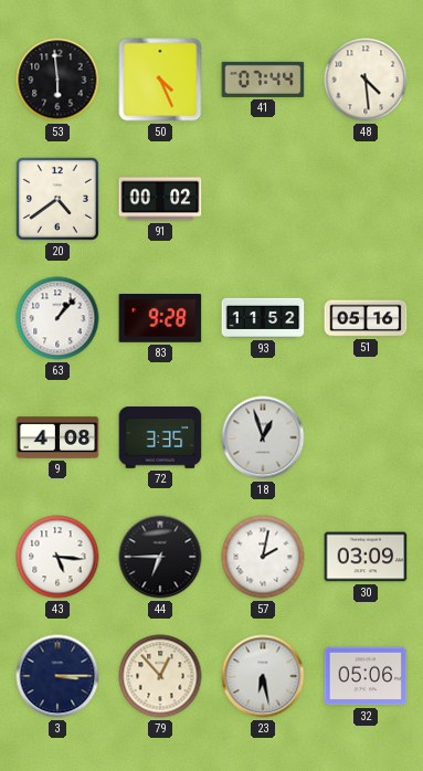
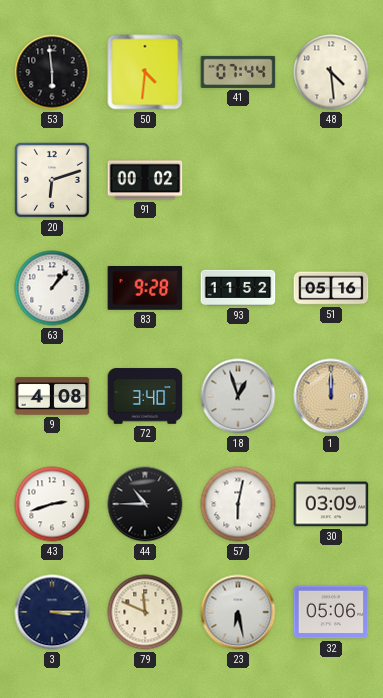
50: 4:26 -> 4:31 (145, 72)
20: 4:39 -> 6:12 (52, 180)
72: 3:35 -> 3:40 (145, 396)
1: none -> 12:00 (331, 396)
43: 5:16 -> 2:42 (52, 504)
44: 6:45 -> 10:45 (145, 504)
57: 2:02 -> 6:02 (238, 504)
79: 12:53 -> 11:49 (145, 612)
